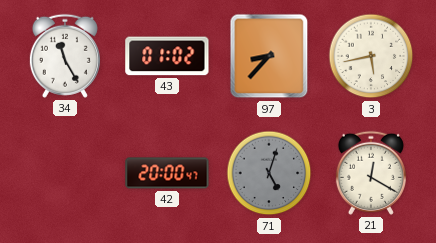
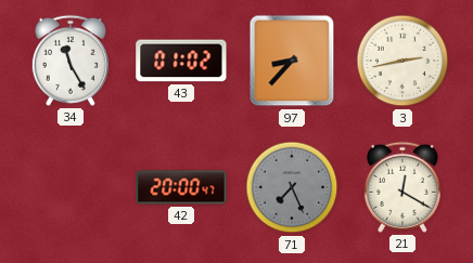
3: 5:43 -> 2:43 (402, 61)
71: 5:03 -> 7:26 (292, 187)
